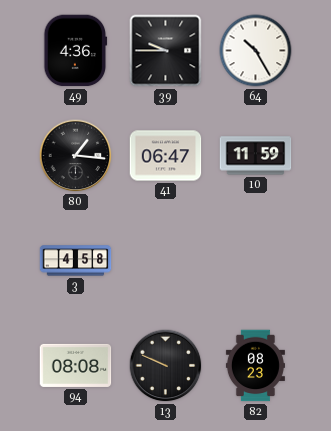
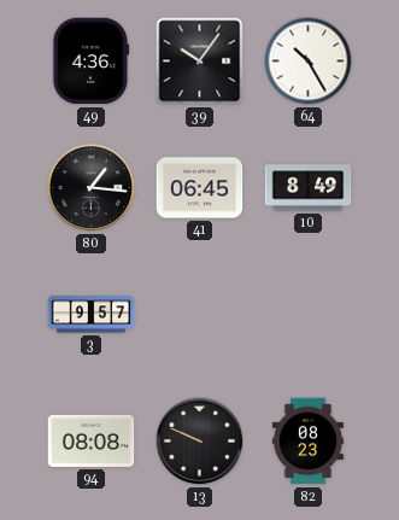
39: 9:45 -> 10:06 (200, 62)
41: 06:47 -> 06:45 (200, 188)
10: 11:59 -> 8:49 (309, 188)
3: 4:58 -> 9:57 (92, 315)
